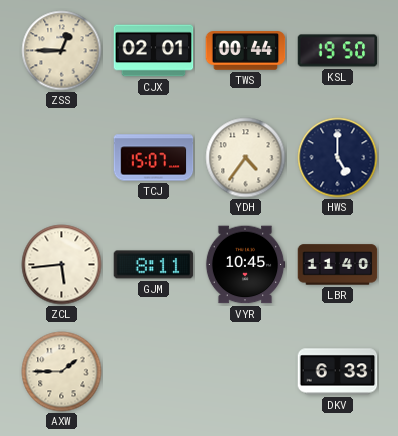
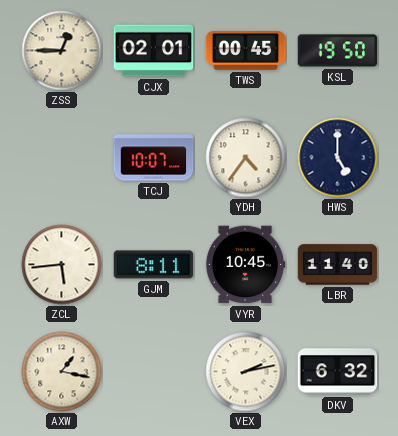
TWS: 00:44 -> 00:45 (246, 51)
TCJ: 15:07 -> 10:07 (154, 158)
AXW: 1:45 -> 1:17 (62, 372)
VEX: none -> 2:13 (246, 372)
DKV: 6:33 -> 6:32 (338, 372)
